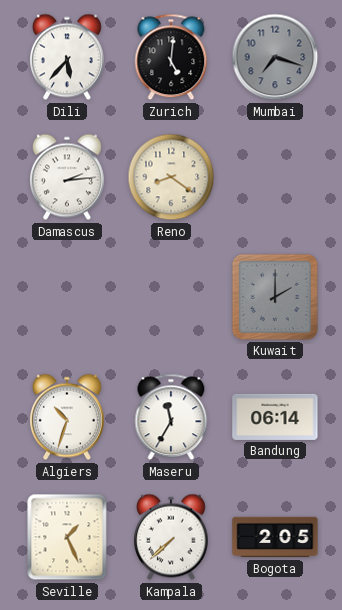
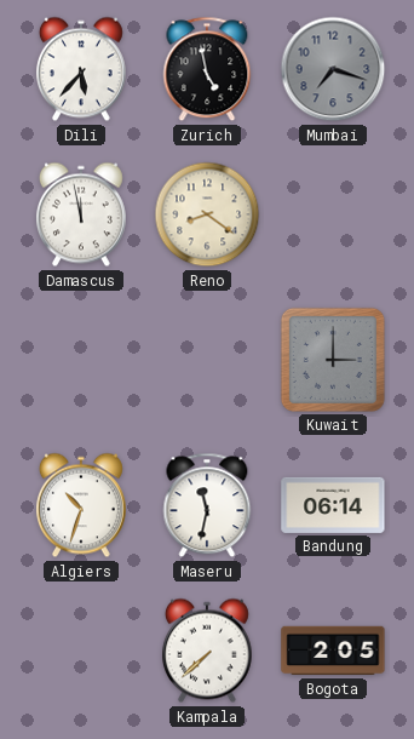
Zurich: 5:01 -> 4:58 (207, 69)
Damascus: 2:14 -> 11:58 (81, 214)
Kuwait: 2:00 -> 3:00 (333, 360)
Maseru: 11:35 -> 11:32 (207, 505)
Seville: 1:26 -> none (67, 537)
